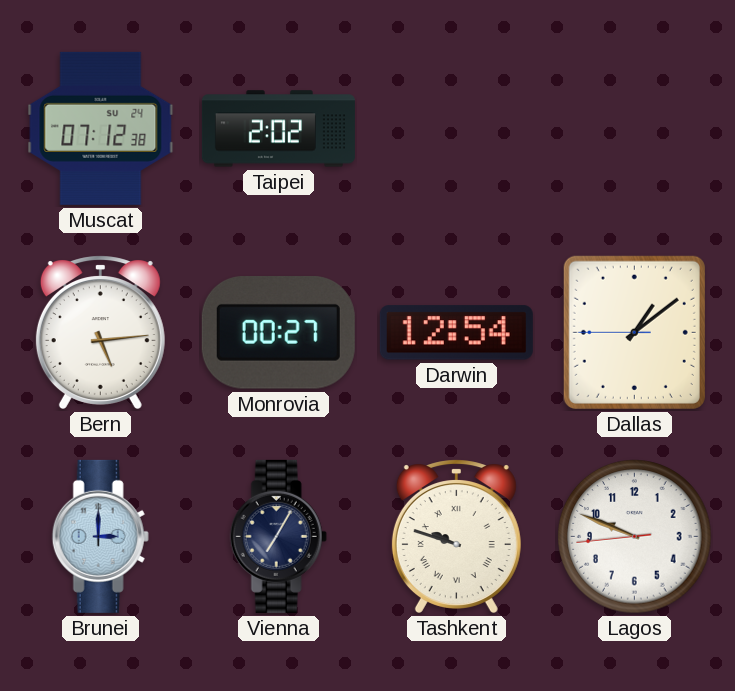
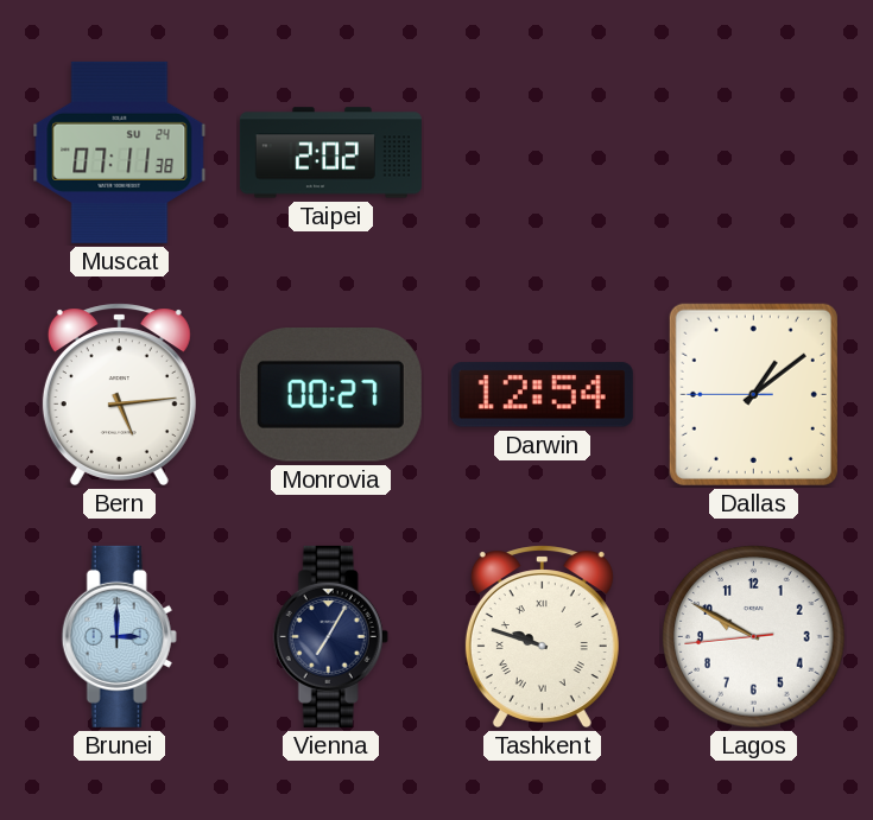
Muscat: 07:12 -> 07:11 (120, 152)
Lagos: 9:48 -> 9:49 (754, 637)
